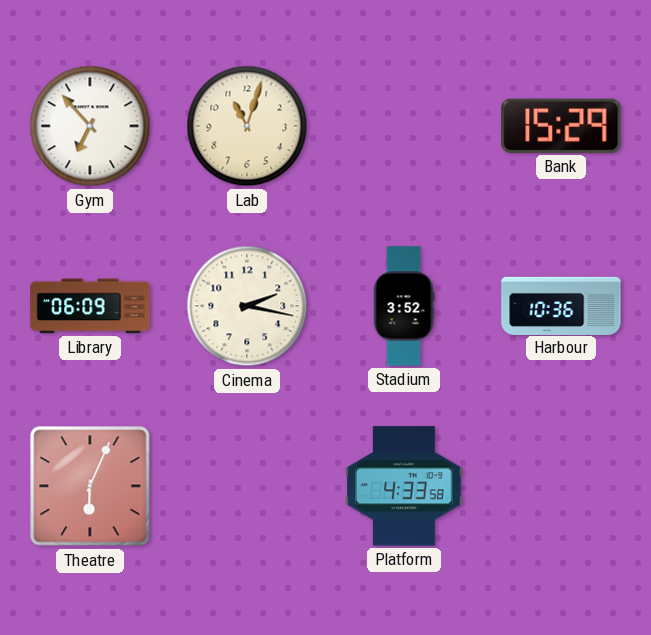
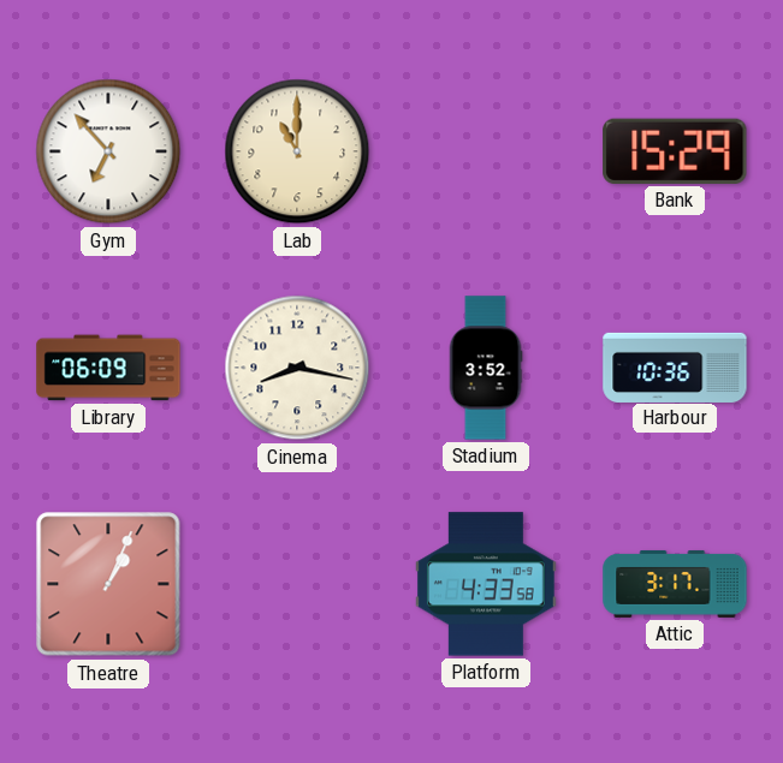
Lab: 11:03 -> 11:00 (297, 151)
Cinema: 2:17 -> 8:17 (297, 368)
Theatre: 6:04 -> 1:04 (108, 584)
Attic: none -> 3:17 (675, 584)
